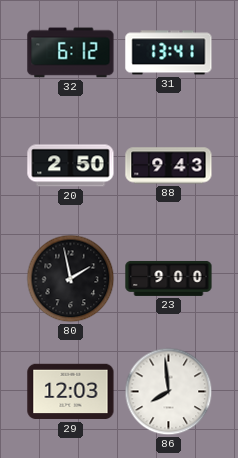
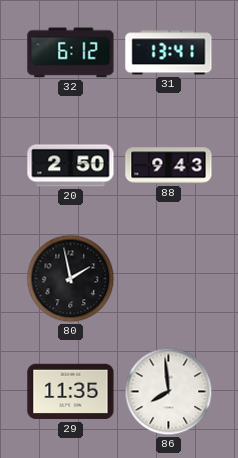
23: 9:00 -> none (169, 278)
29: 12:03 -> 11:35 (71, 392)
